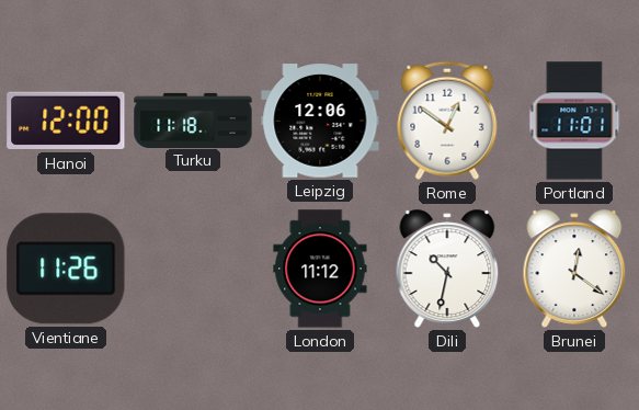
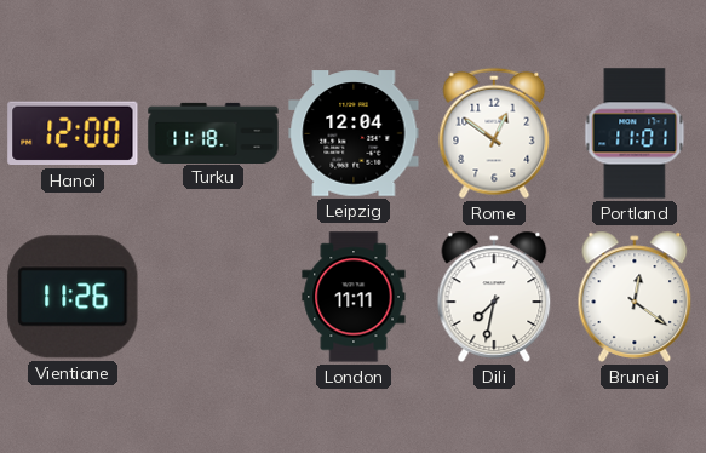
Leipzig: 12:06 -> 12:04 (354, 133)
London: 11:12 -> 11:11 (354, 297)
Dili: 10:32 -> 7:32 (494, 297)
